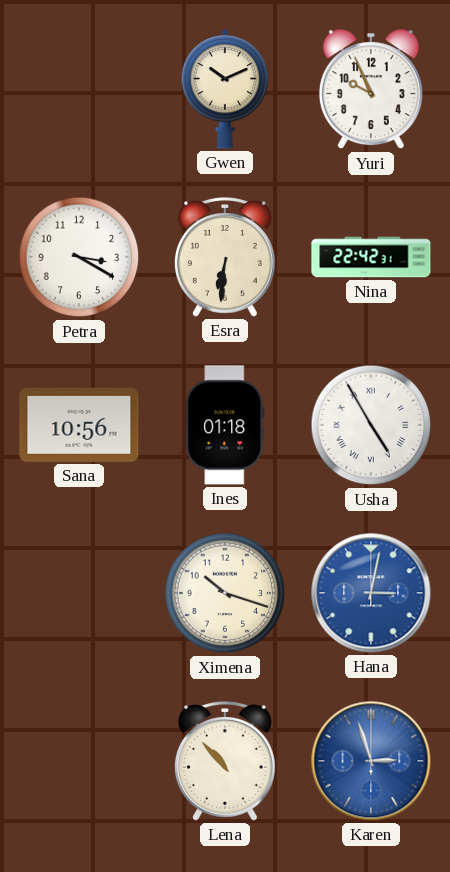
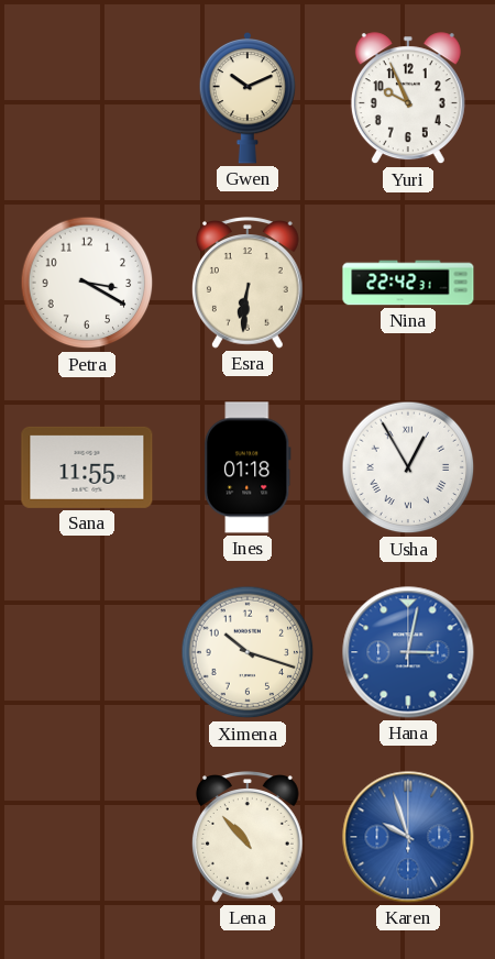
Sana: 10:56 -> 11:55 (87, 467)
Usha: 4:55 -> 12:55 (408, 467)
Karen: 2:57 -> 9:57 (408, 837)
